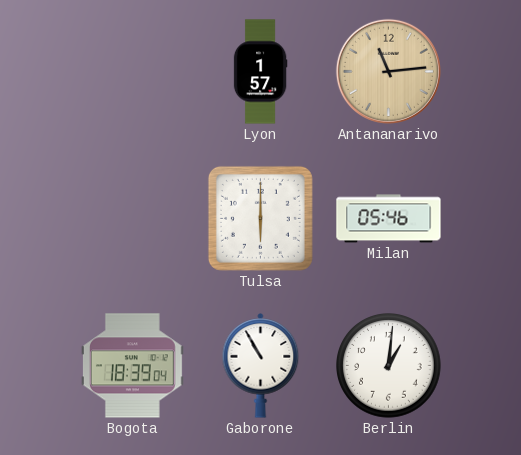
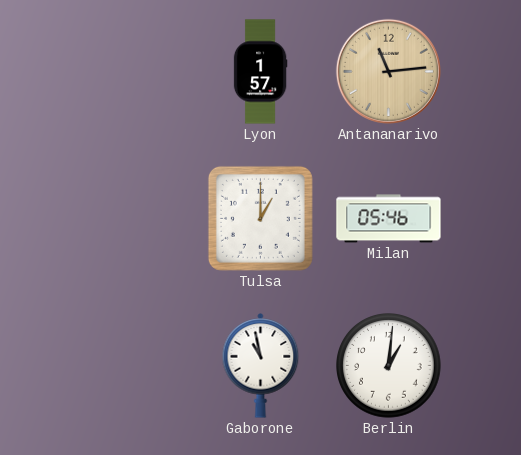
Tulsa: 6:00 -> 1:00 (260, 218)
Bogota: 18:39 -> none (132, 366)
Gaborone: 10:55 -> 10:58 (261, 366)
